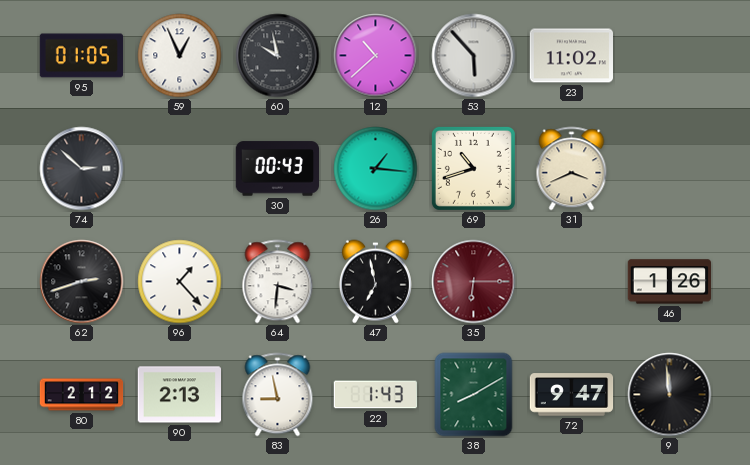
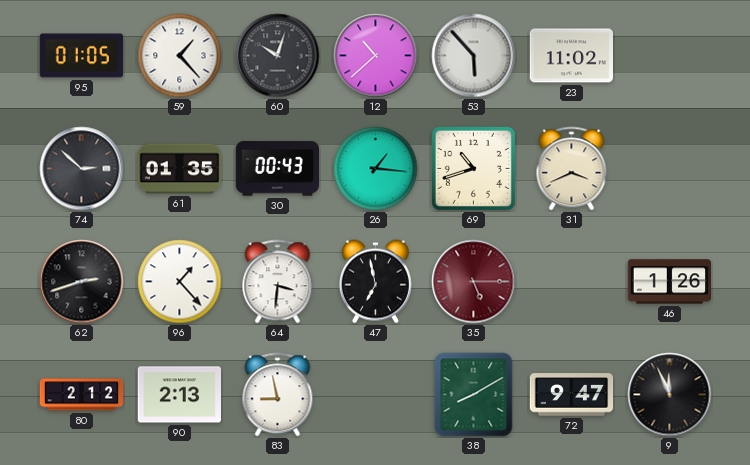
59: 12:56 -> 1:23 (180, 56)
60: 9:58 -> 10:03 (278, 56)
61: none -> 01:35 (180, 169)
35: 6:15 -> 5:15 (474, 282)
22: 1:43 -> none (376, 395)
9: 11:59 -> 11:56 (670, 395)
